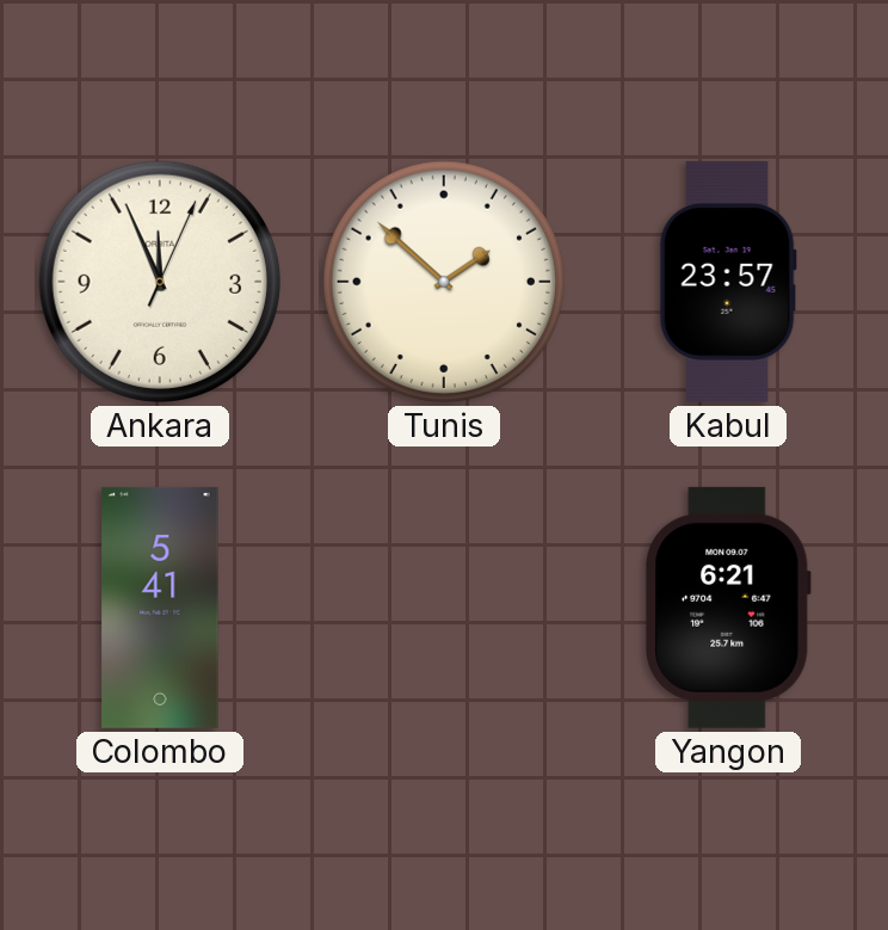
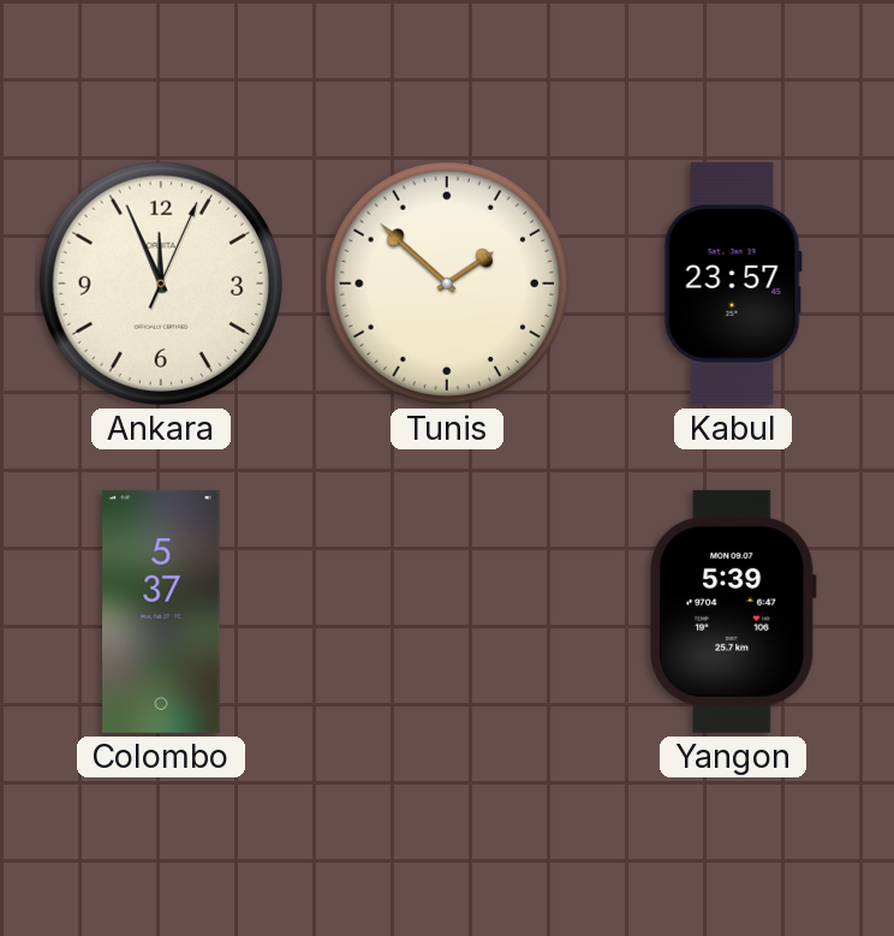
Colombo: 5:41 -> 5:37 (161, 612)
Yangon: 6:21 -> 5:39 (734, 612)
